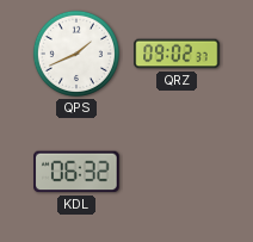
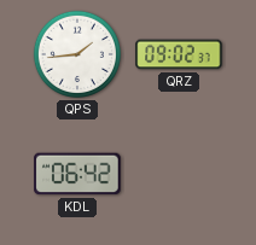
QPS: 1:41 -> 1:44 (77, 54)
KDL: 06:32 -> 06:42 (77, 174)
